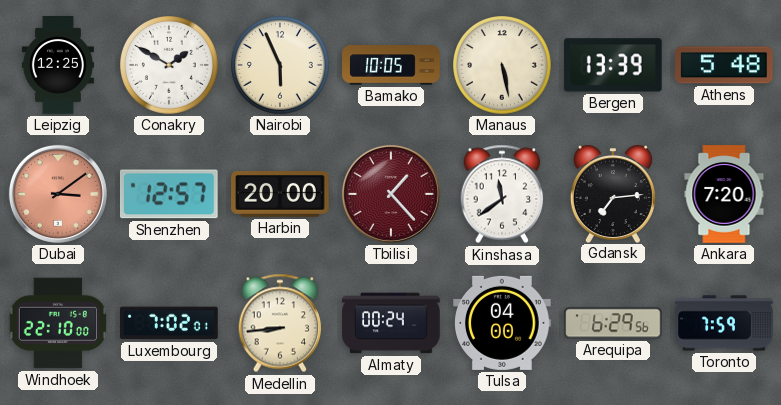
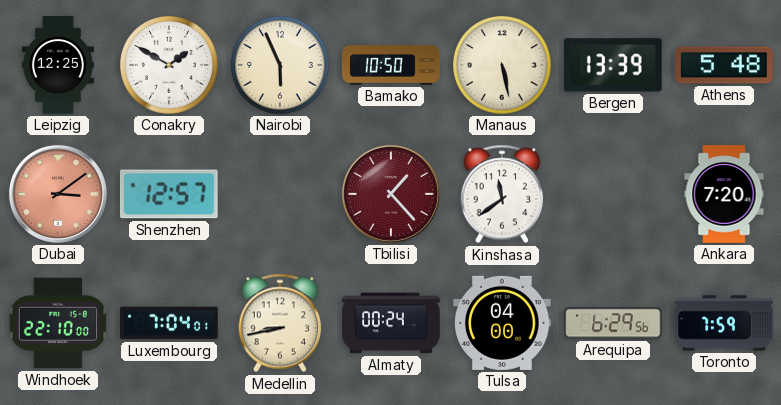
Bamako: 10:05 -> 10:50 (391, 65)
Harbin: 20:00 -> none (280, 195)
Gdansk: 7:14 -> none (613, 194)
Luxembourg: 7:02 -> 7:04 (169, 323)
Medellin: 8:44 -> 8:43 (280, 323)
